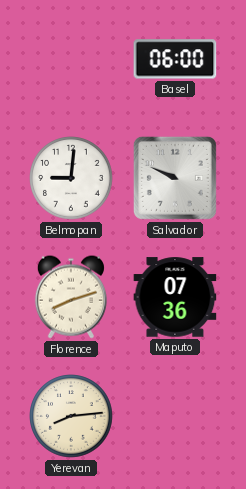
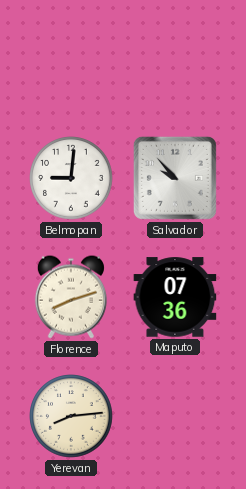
Basel: 06:00 -> none (175, 59)
Salvador: 9:49 -> 9:53 (175, 178)
